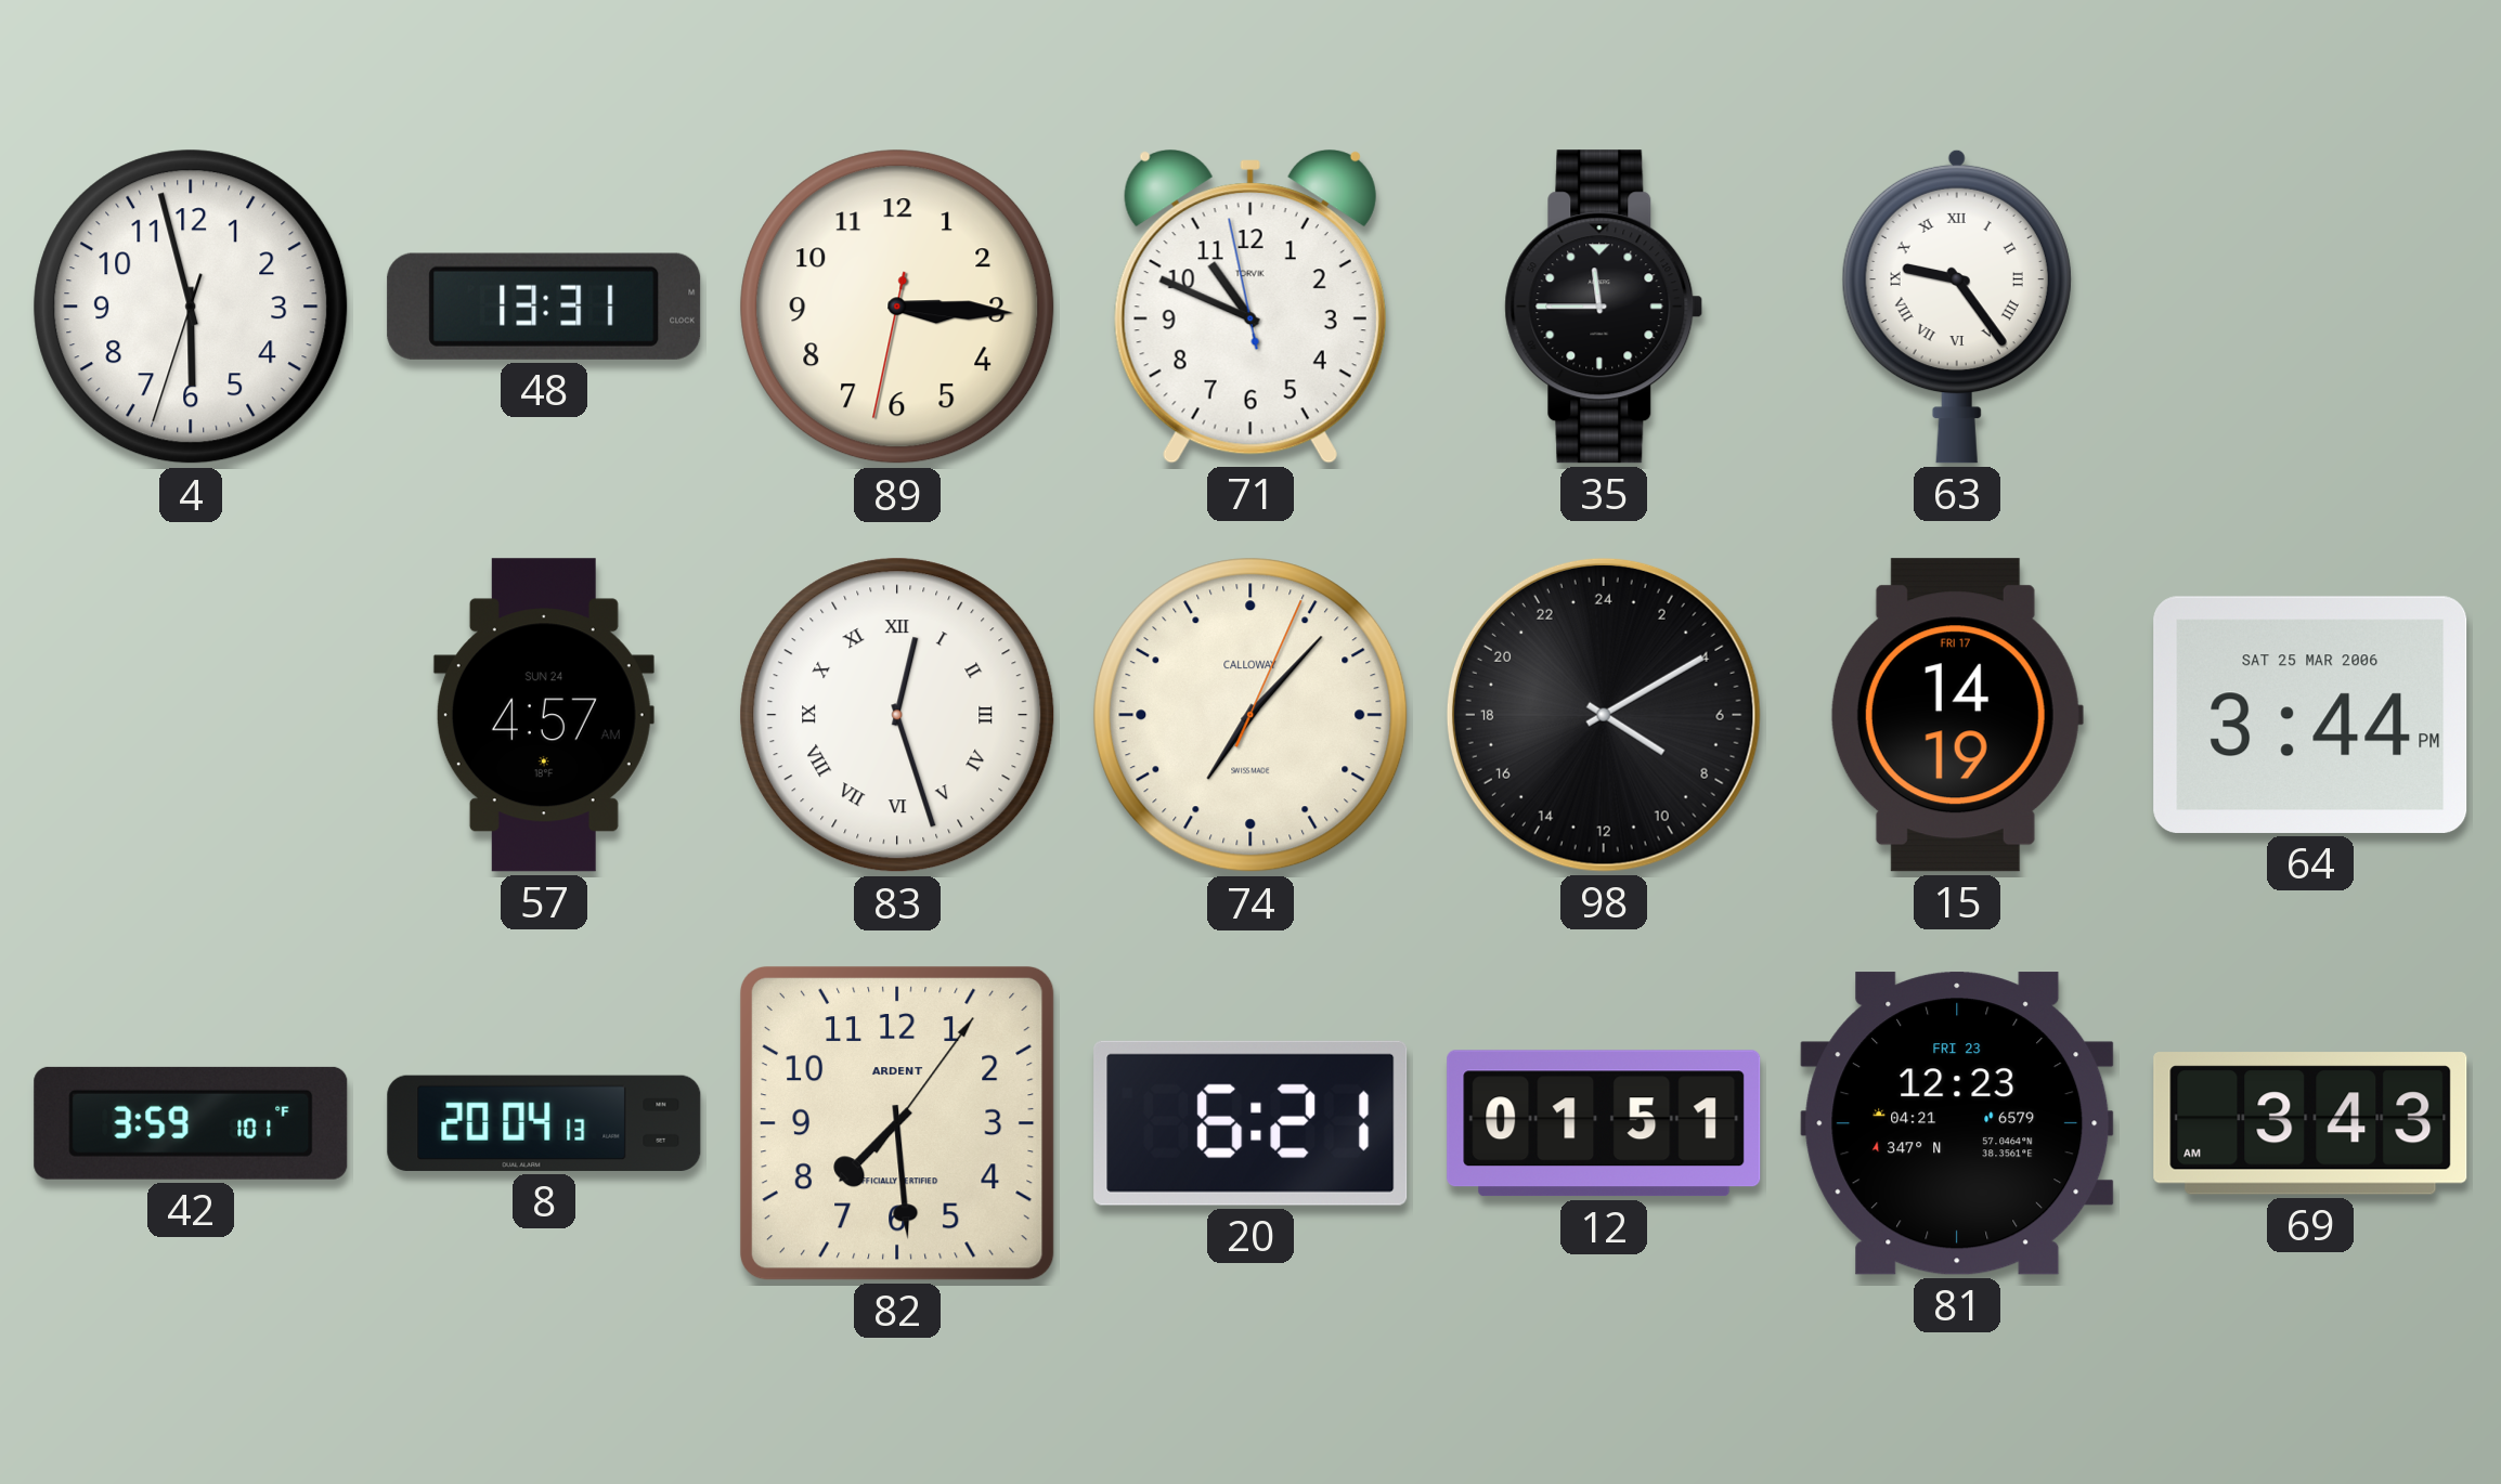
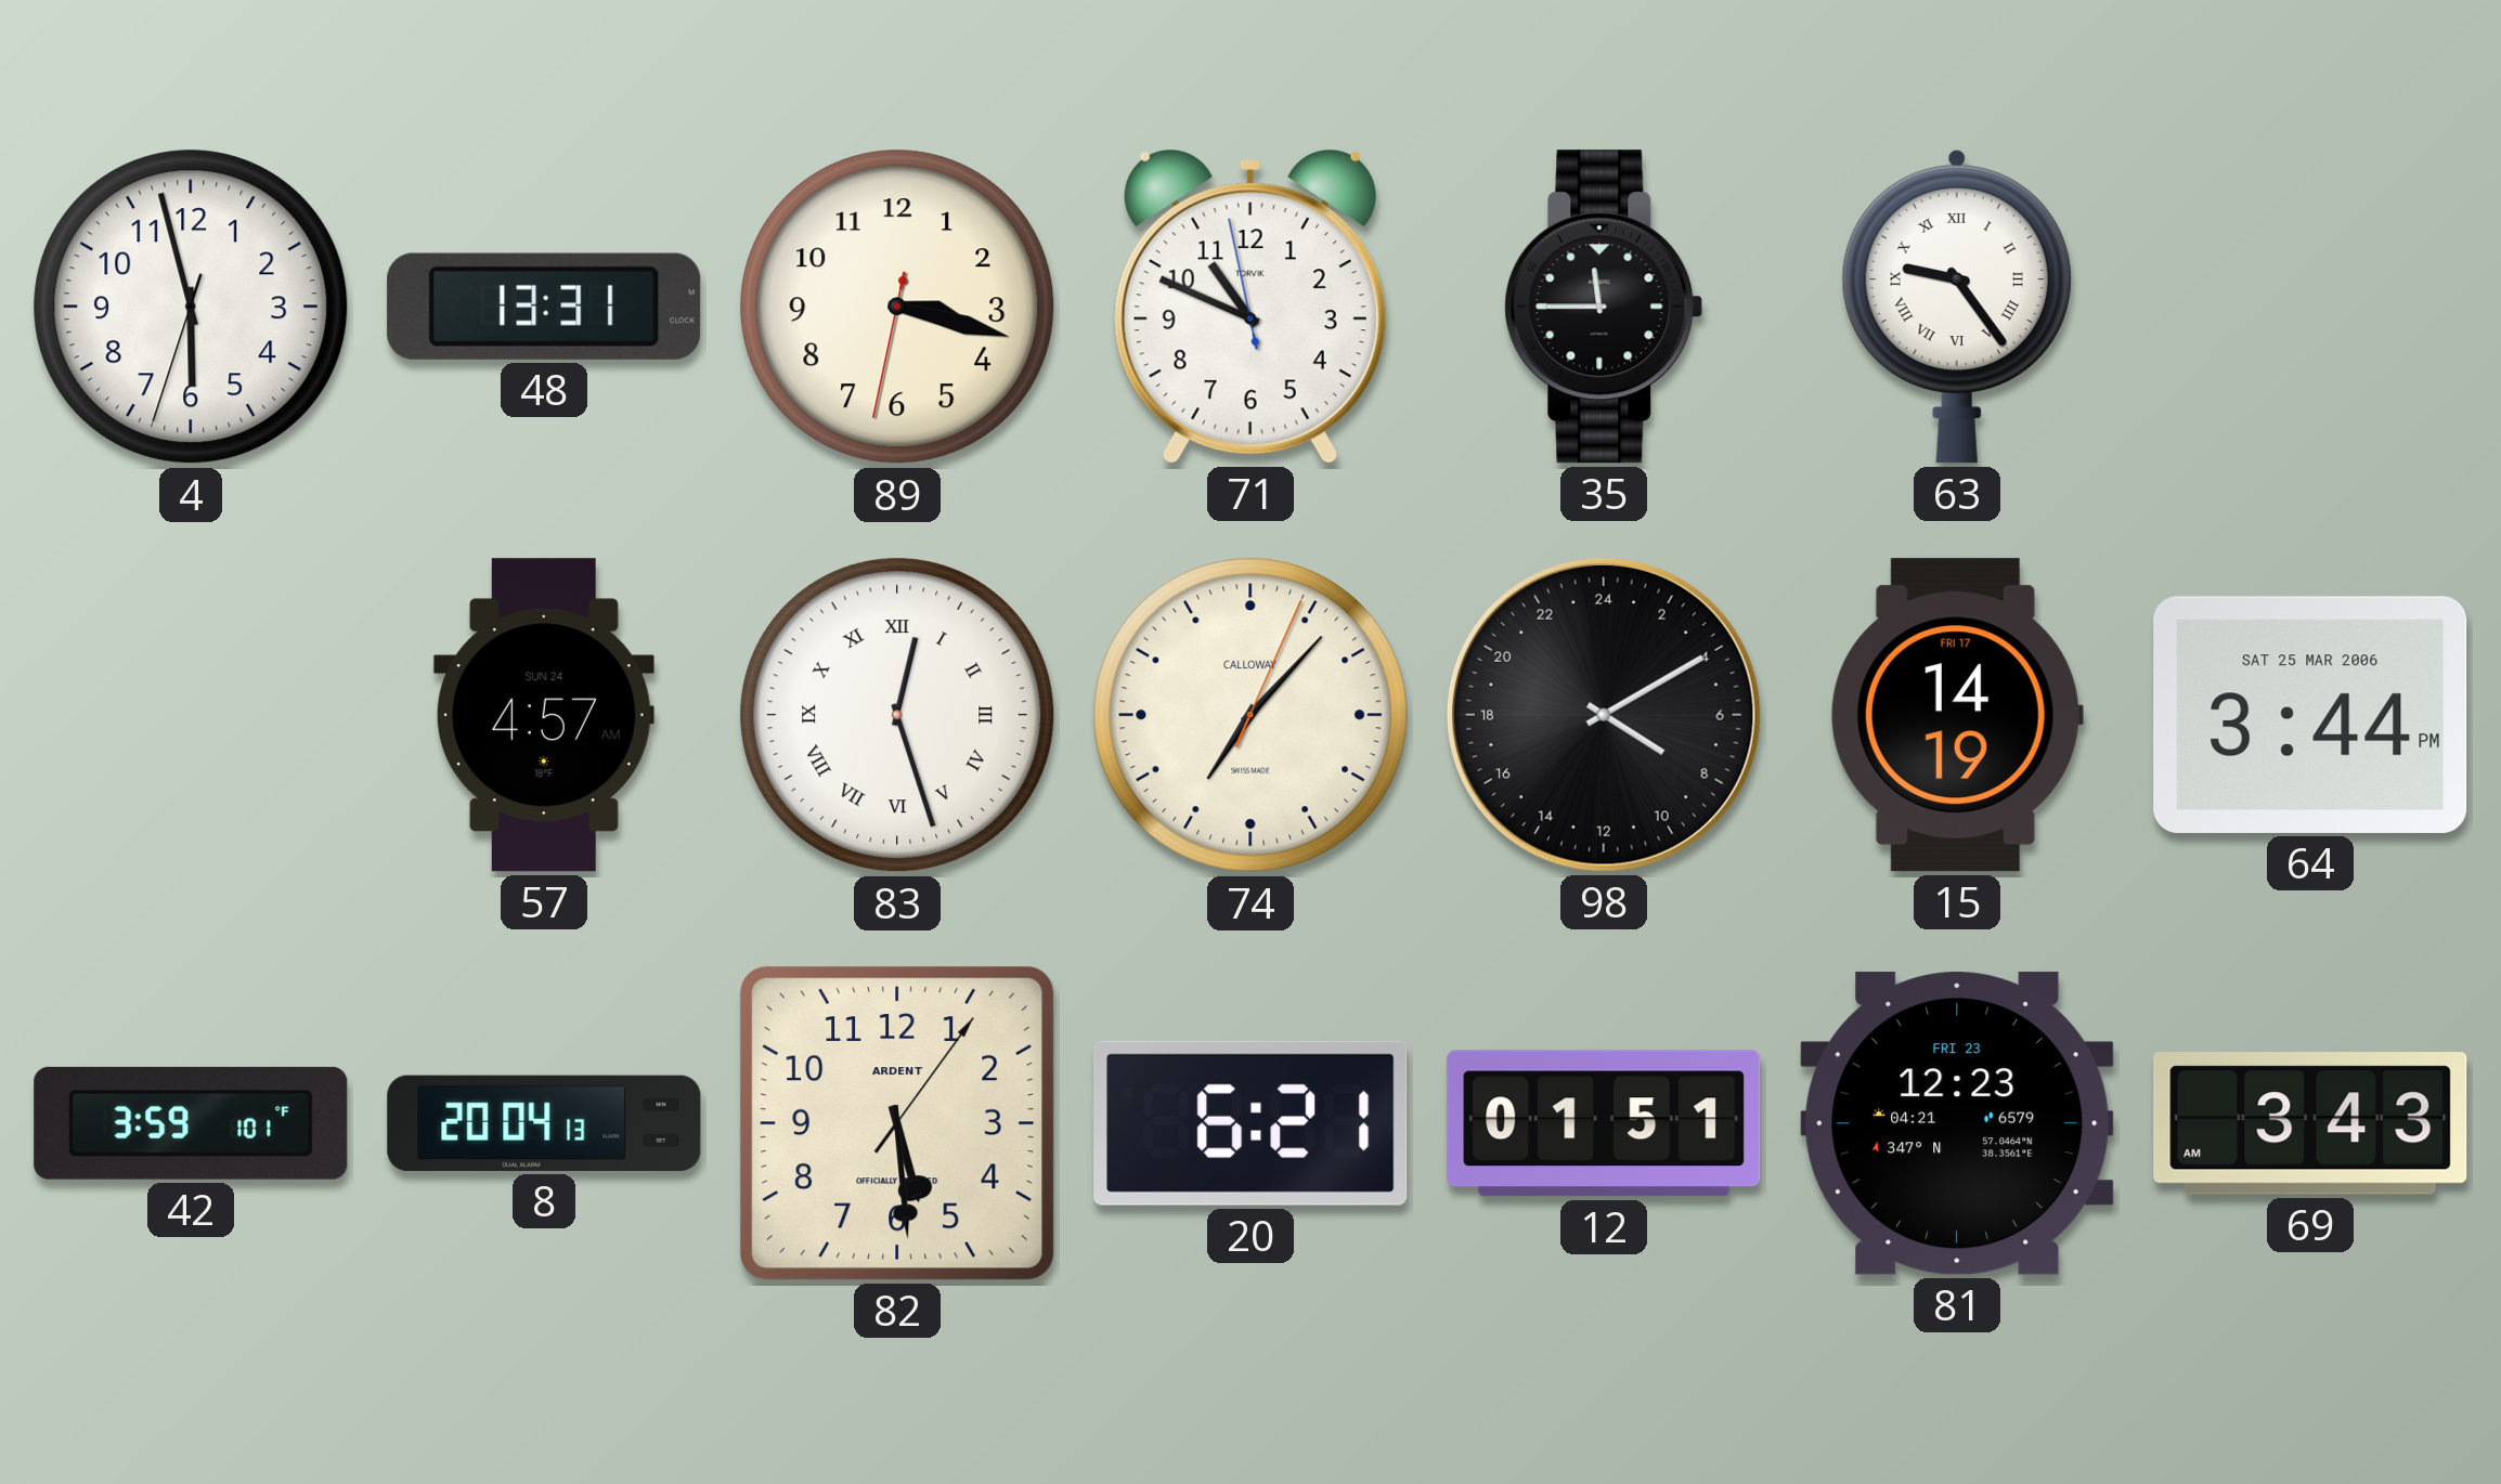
89: 3:15 -> 3:17 (897, 307)
82: 7:29 -> 5:29 (897, 1123)
